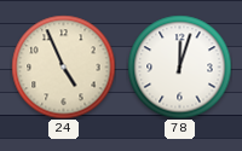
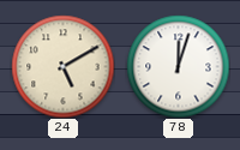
24: 4:56 -> 5:10 (62, 66)
